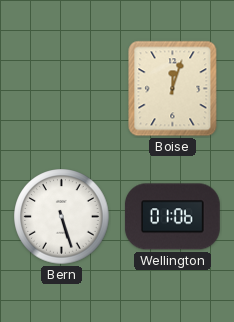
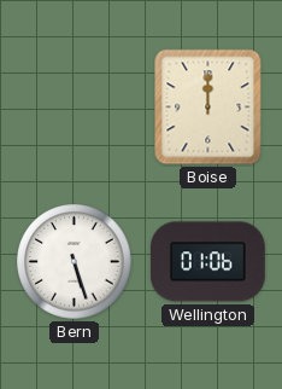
Boise: 12:03 -> 12:00 (208, 108)
